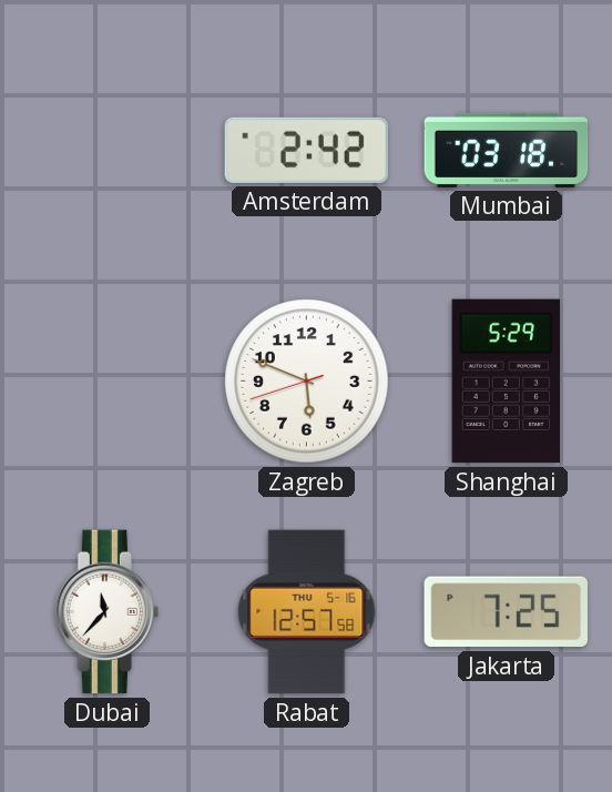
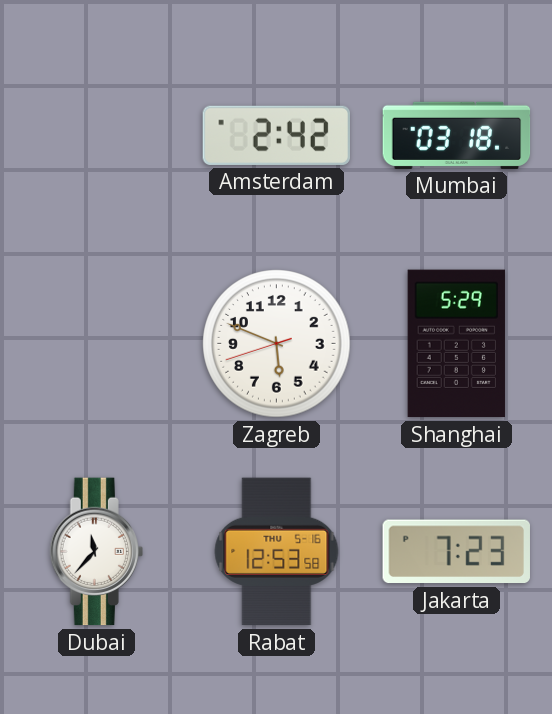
Rabat: 12:57 -> 12:53 (277, 552)
Jakarta: 7:25 -> 7:23 (456, 552)
